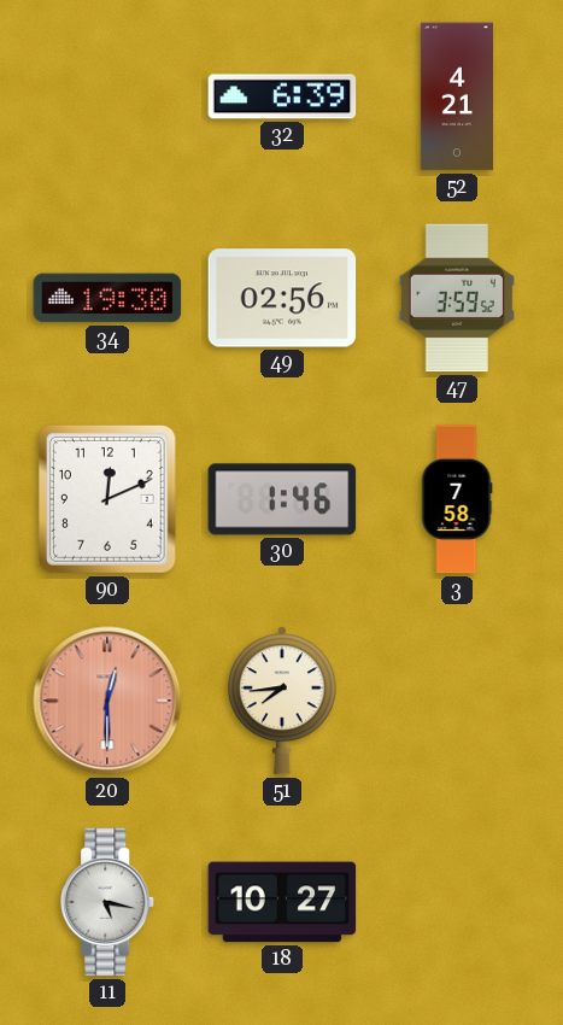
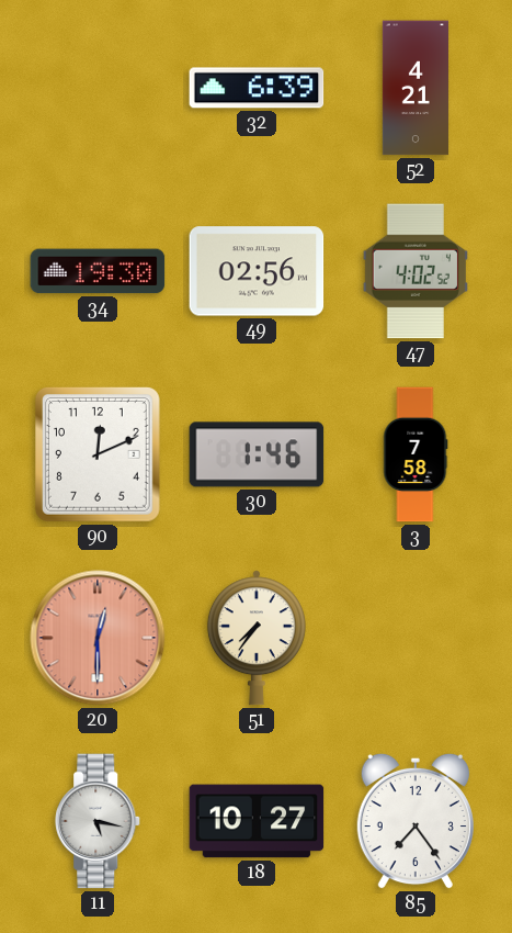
47: 3:59 -> 4:02 (416, 271)
51: 7:44 -> 7:36 (257, 638)
85: none -> 7:24 (416, 821)
